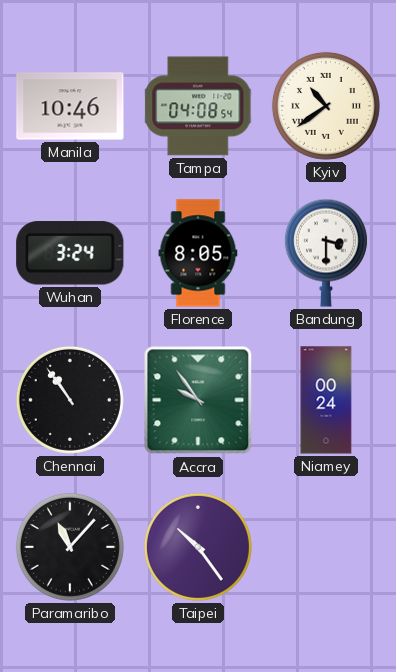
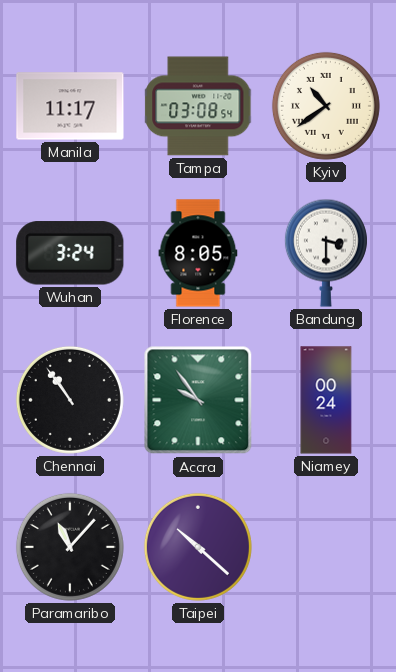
Manila: 10:46 -> 11:17 (70, 106)
Tampa: 04:08 -> 03:08 (199, 106)
Taipei: 10:24 -> 10:22 (198, 547)
